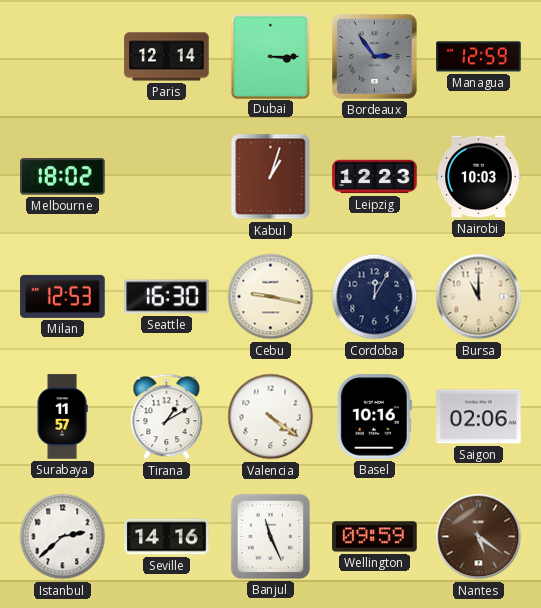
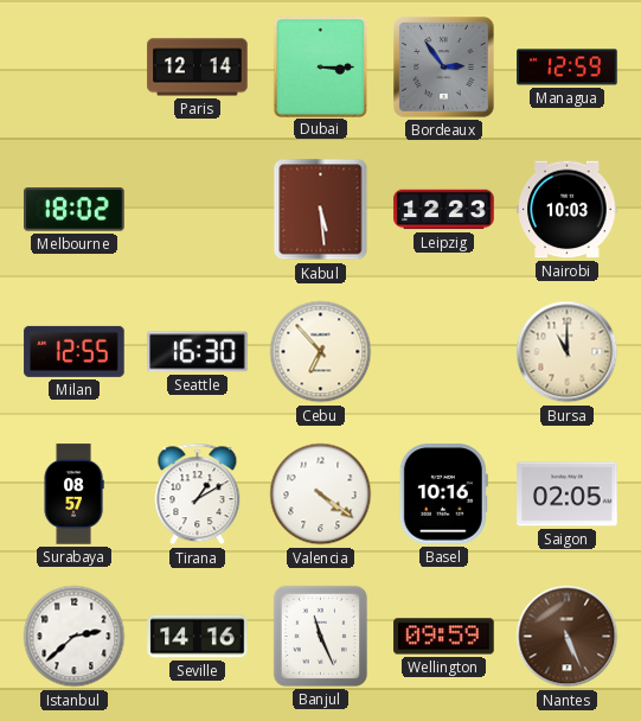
Kabul: 1:03 -> 5:29 (321, 210)
Milan: 12:53 -> 12:55 (75, 351)
Cebu: 9:17 -> 6:53 (321, 352)
Cordoba: 12:05 -> none (375, 297)
Surabaya: 11:57 -> 08:57 (73, 495)
Saigon: 02:06 -> 02:05 (568, 495)
Nantes: 5:21 -> 5:26 (568, 637)
